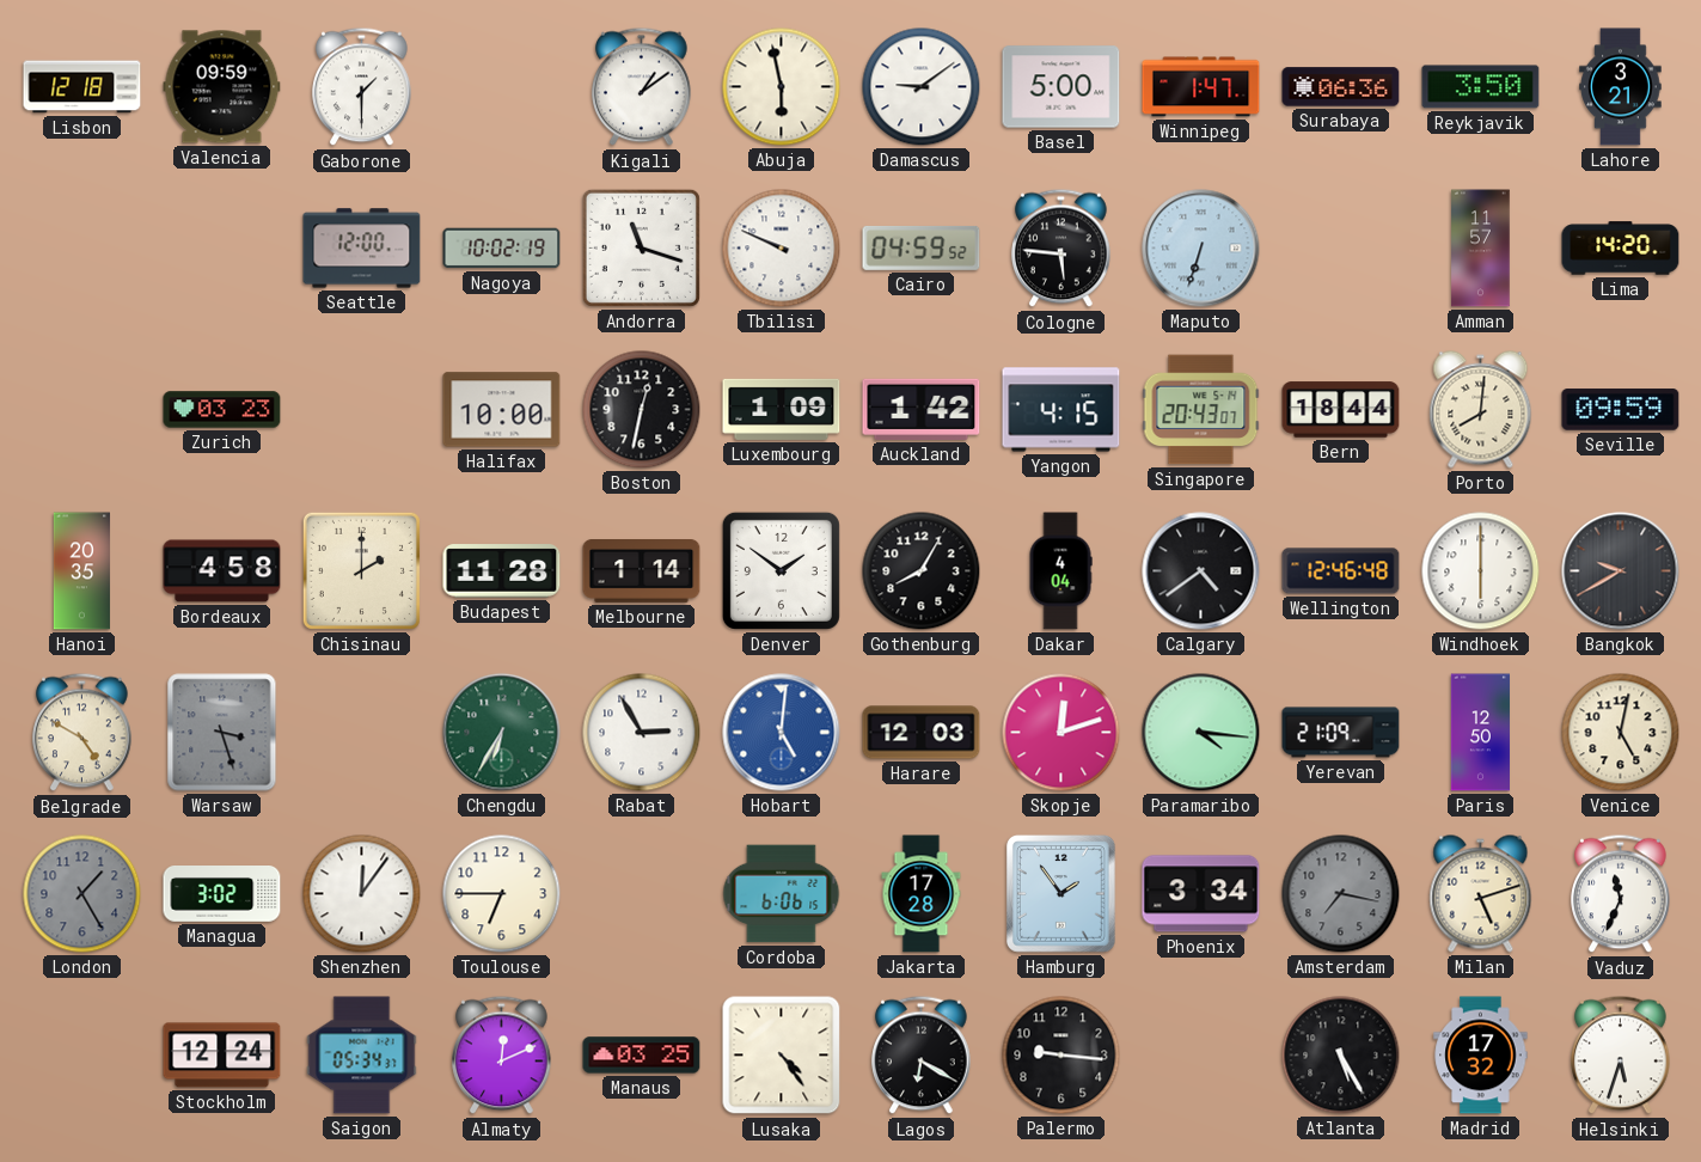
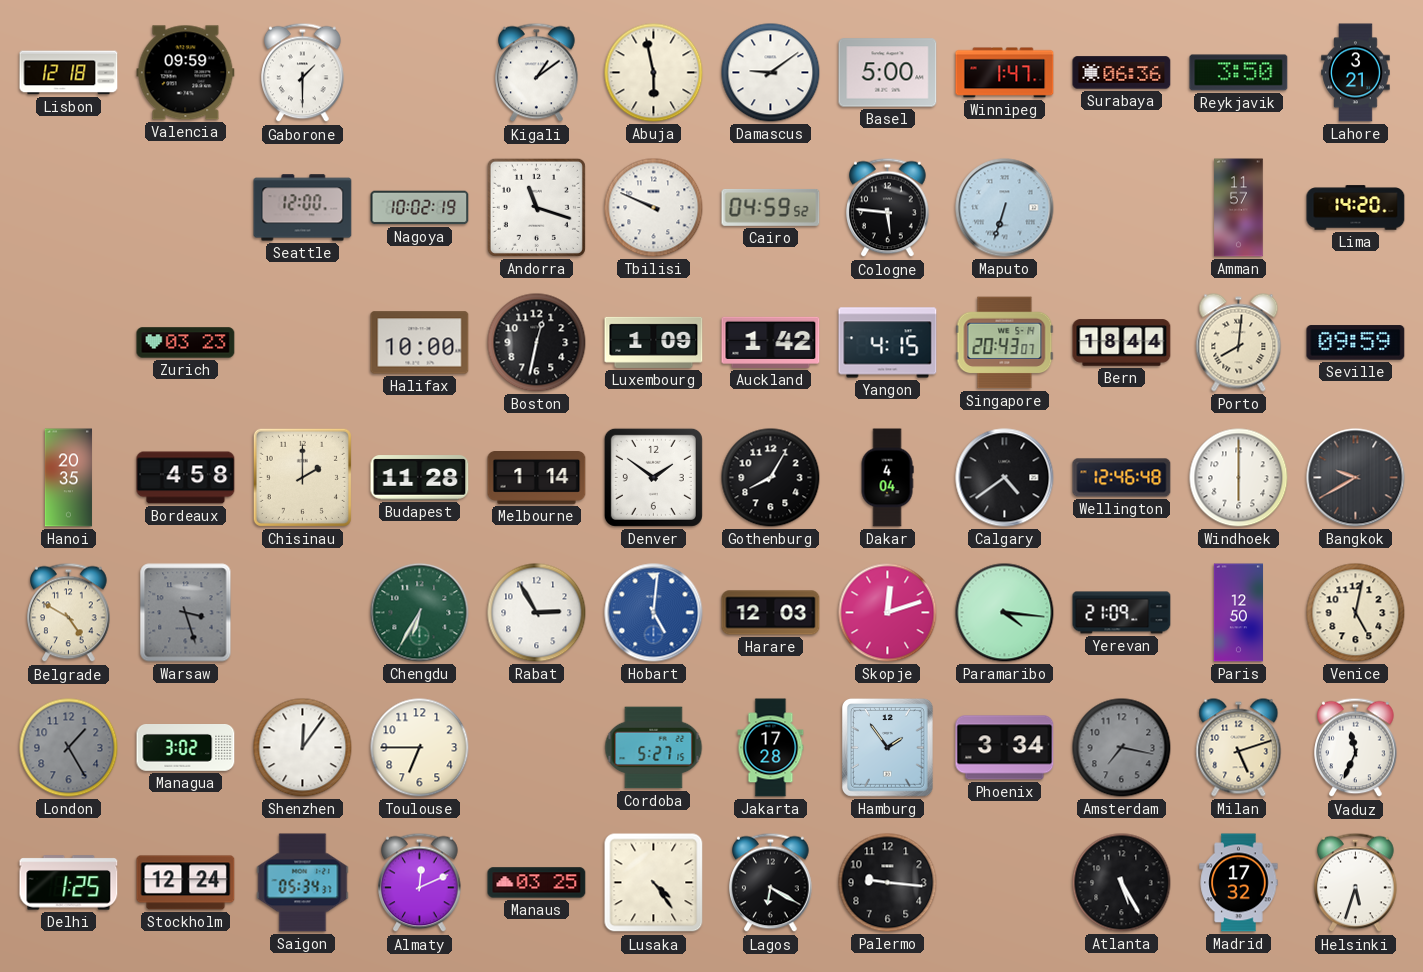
Cordoba: 6:06 -> 5:27 (654, 748)
Delhi: none -> 1:25 (69, 883)
